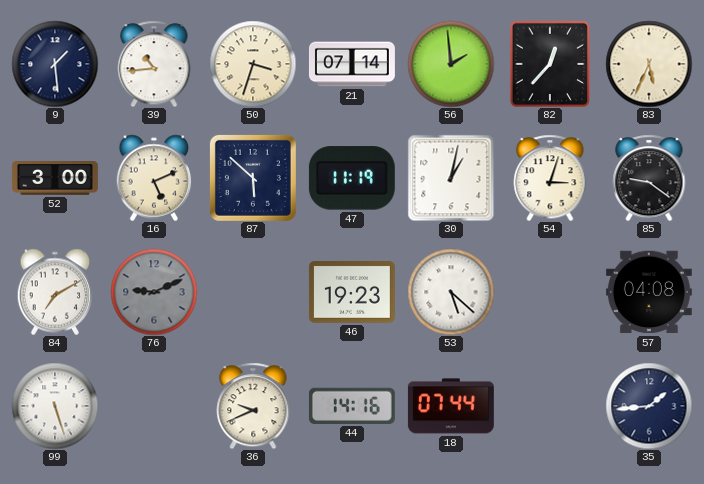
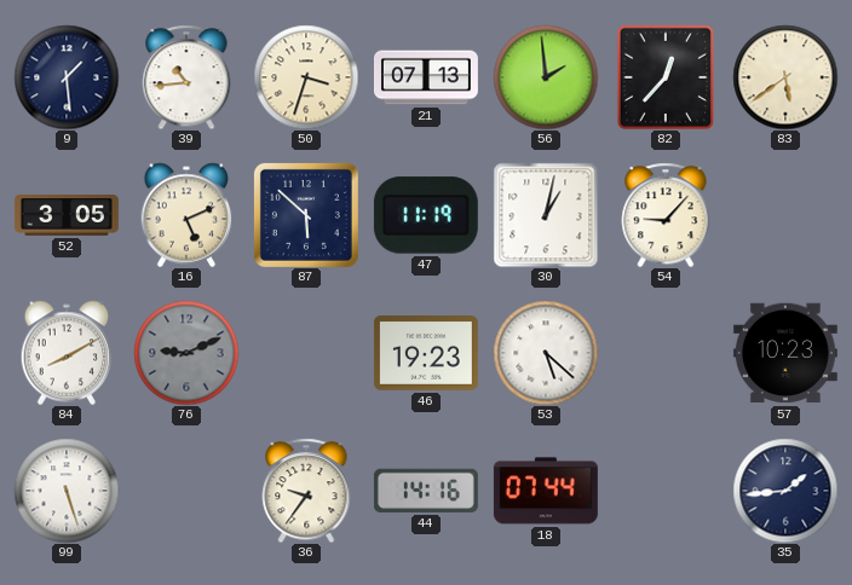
21: 07:14 -> 07:13 (426, 77)
83: 5:34 -> 5:39 (785, 77)
52: 3:00 -> 3:05 (67, 216)
54: 3:03 -> 9:07 (666, 215)
85: 9:21 -> none (649, 178)
84: 7:10 -> 8:10 (67, 353)
57: 04:08 -> 10:23 (785, 353)
36: 9:41 -> 9:36 (306, 491)
